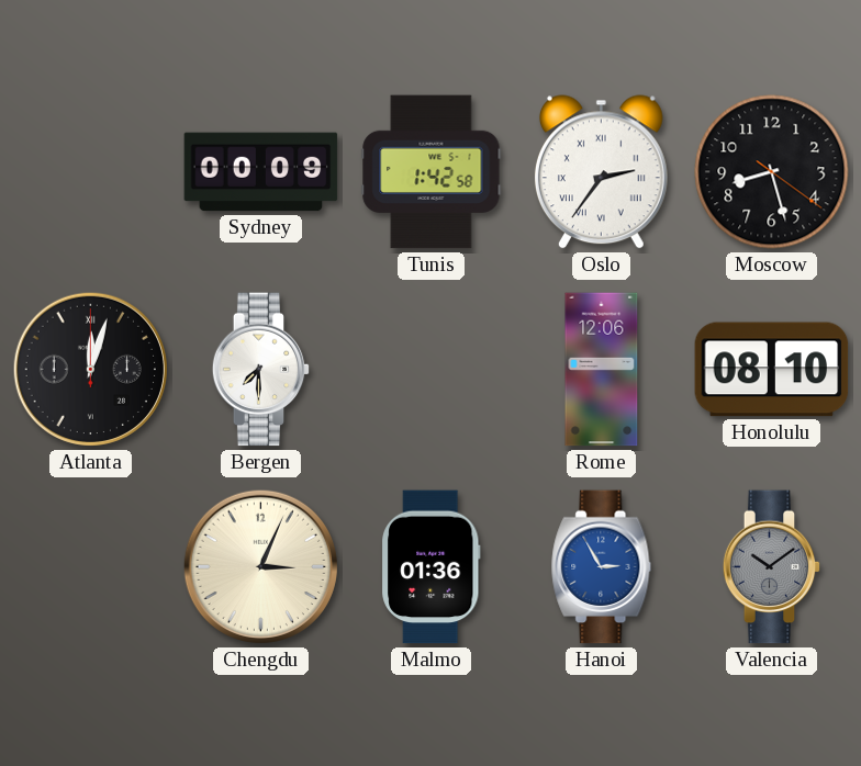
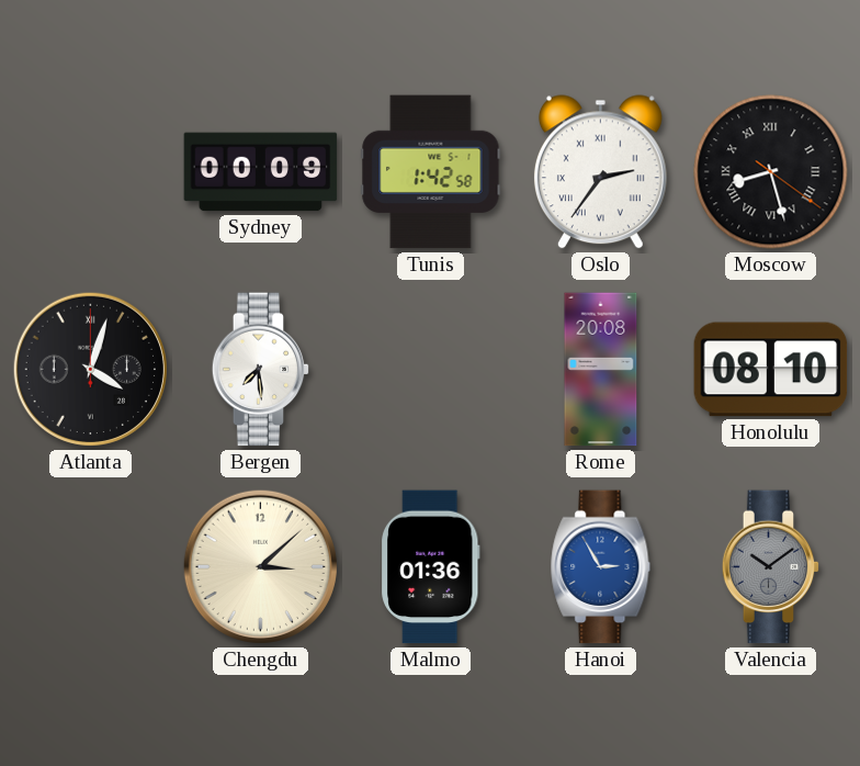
Moscow numerals: Arabic -> Roman (771, 172)
Atlanta: 12:03 -> 4:03 (90, 369)
Bergen: 7:30 -> 7:29 (261, 370)
Rome: 12:06 -> 20:08 (601, 370)
Chengdu: 3:04 -> 3:08 (260, 566)
